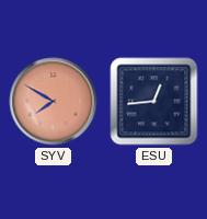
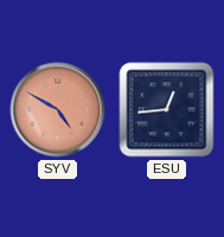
SYV: 7:50 -> 4:50 (58, 110)
